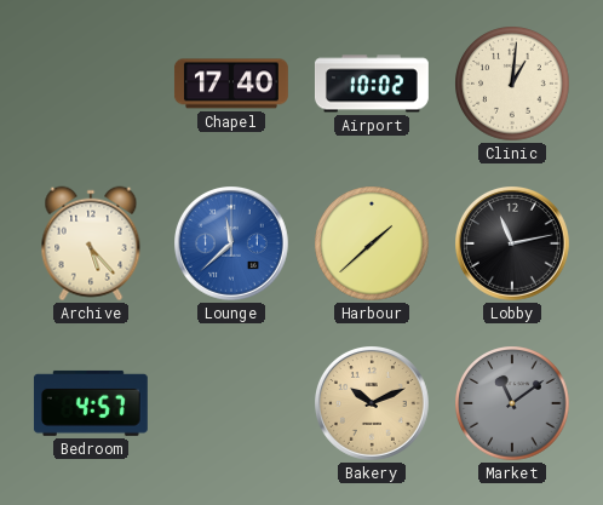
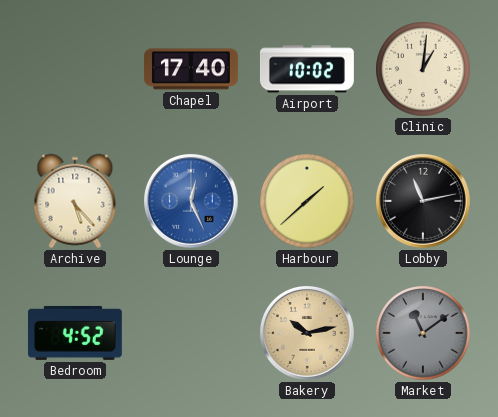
Lounge: 11:38 -> 12:26 (192, 202)
Bedroom: 4:57 -> 4:52 (75, 333)
Bakery: 10:11 -> 10:13 (308, 334)
